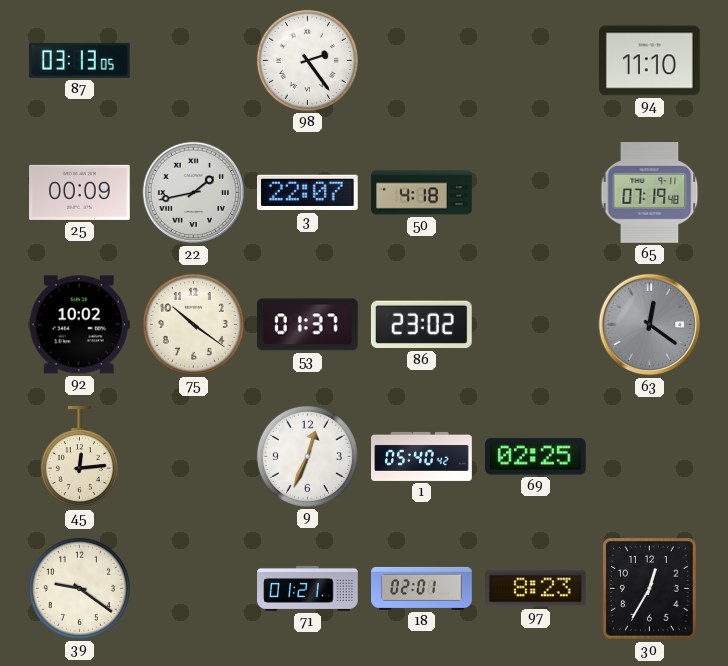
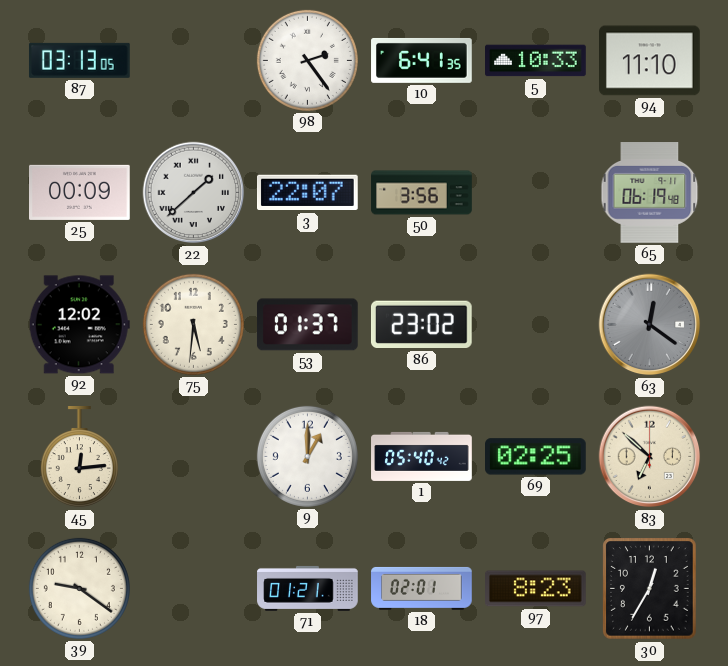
10: none -> 6:41 (422, 60)
5: none -> 10:33 (536, 61)
22: 1:43 -> 1:38 (194, 193)
50: 4:18 -> 3:56 (422, 193)
65: 07:19 -> 06:19 (650, 193)
92: 10:02 -> 12:02 (79, 325)
75: 10:21 -> 5:31 (193, 324)
9: 12:34 -> 1:00 (307, 456)
83: none -> 6:52 (650, 457)
